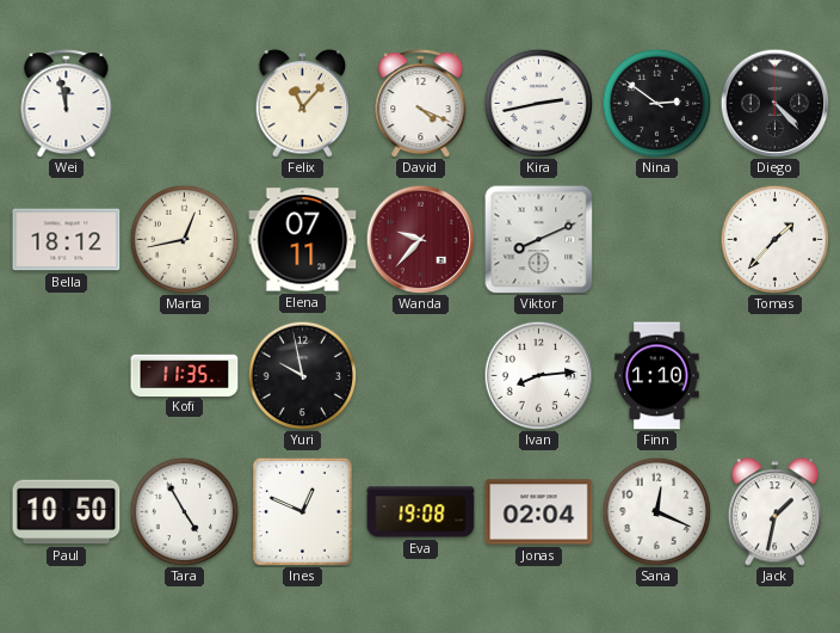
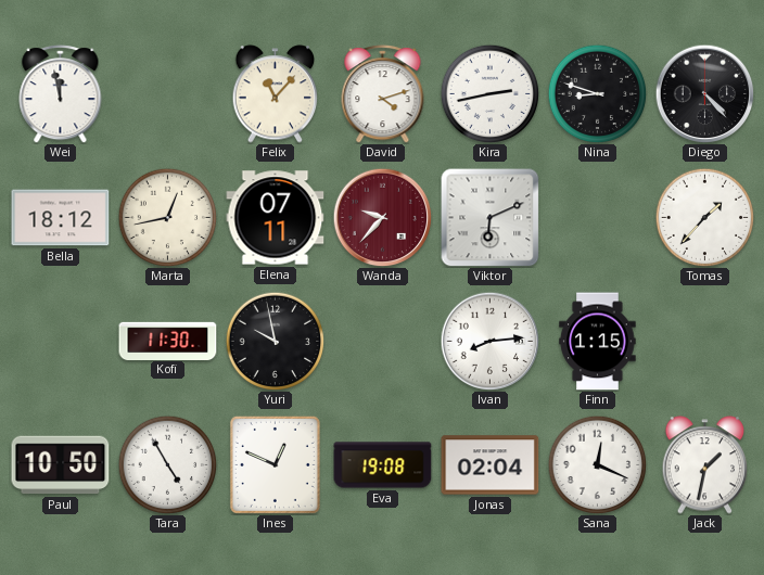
David: 4:19 -> 4:12 (383, 94)
Nina: 2:51 -> 8:48 (597, 93)
Viktor: 8:11 -> 6:11 (489, 217)
Kofi: 11:35 -> 11:30 (168, 341)
Finn: 1:10 -> 1:15 (598, 342)
